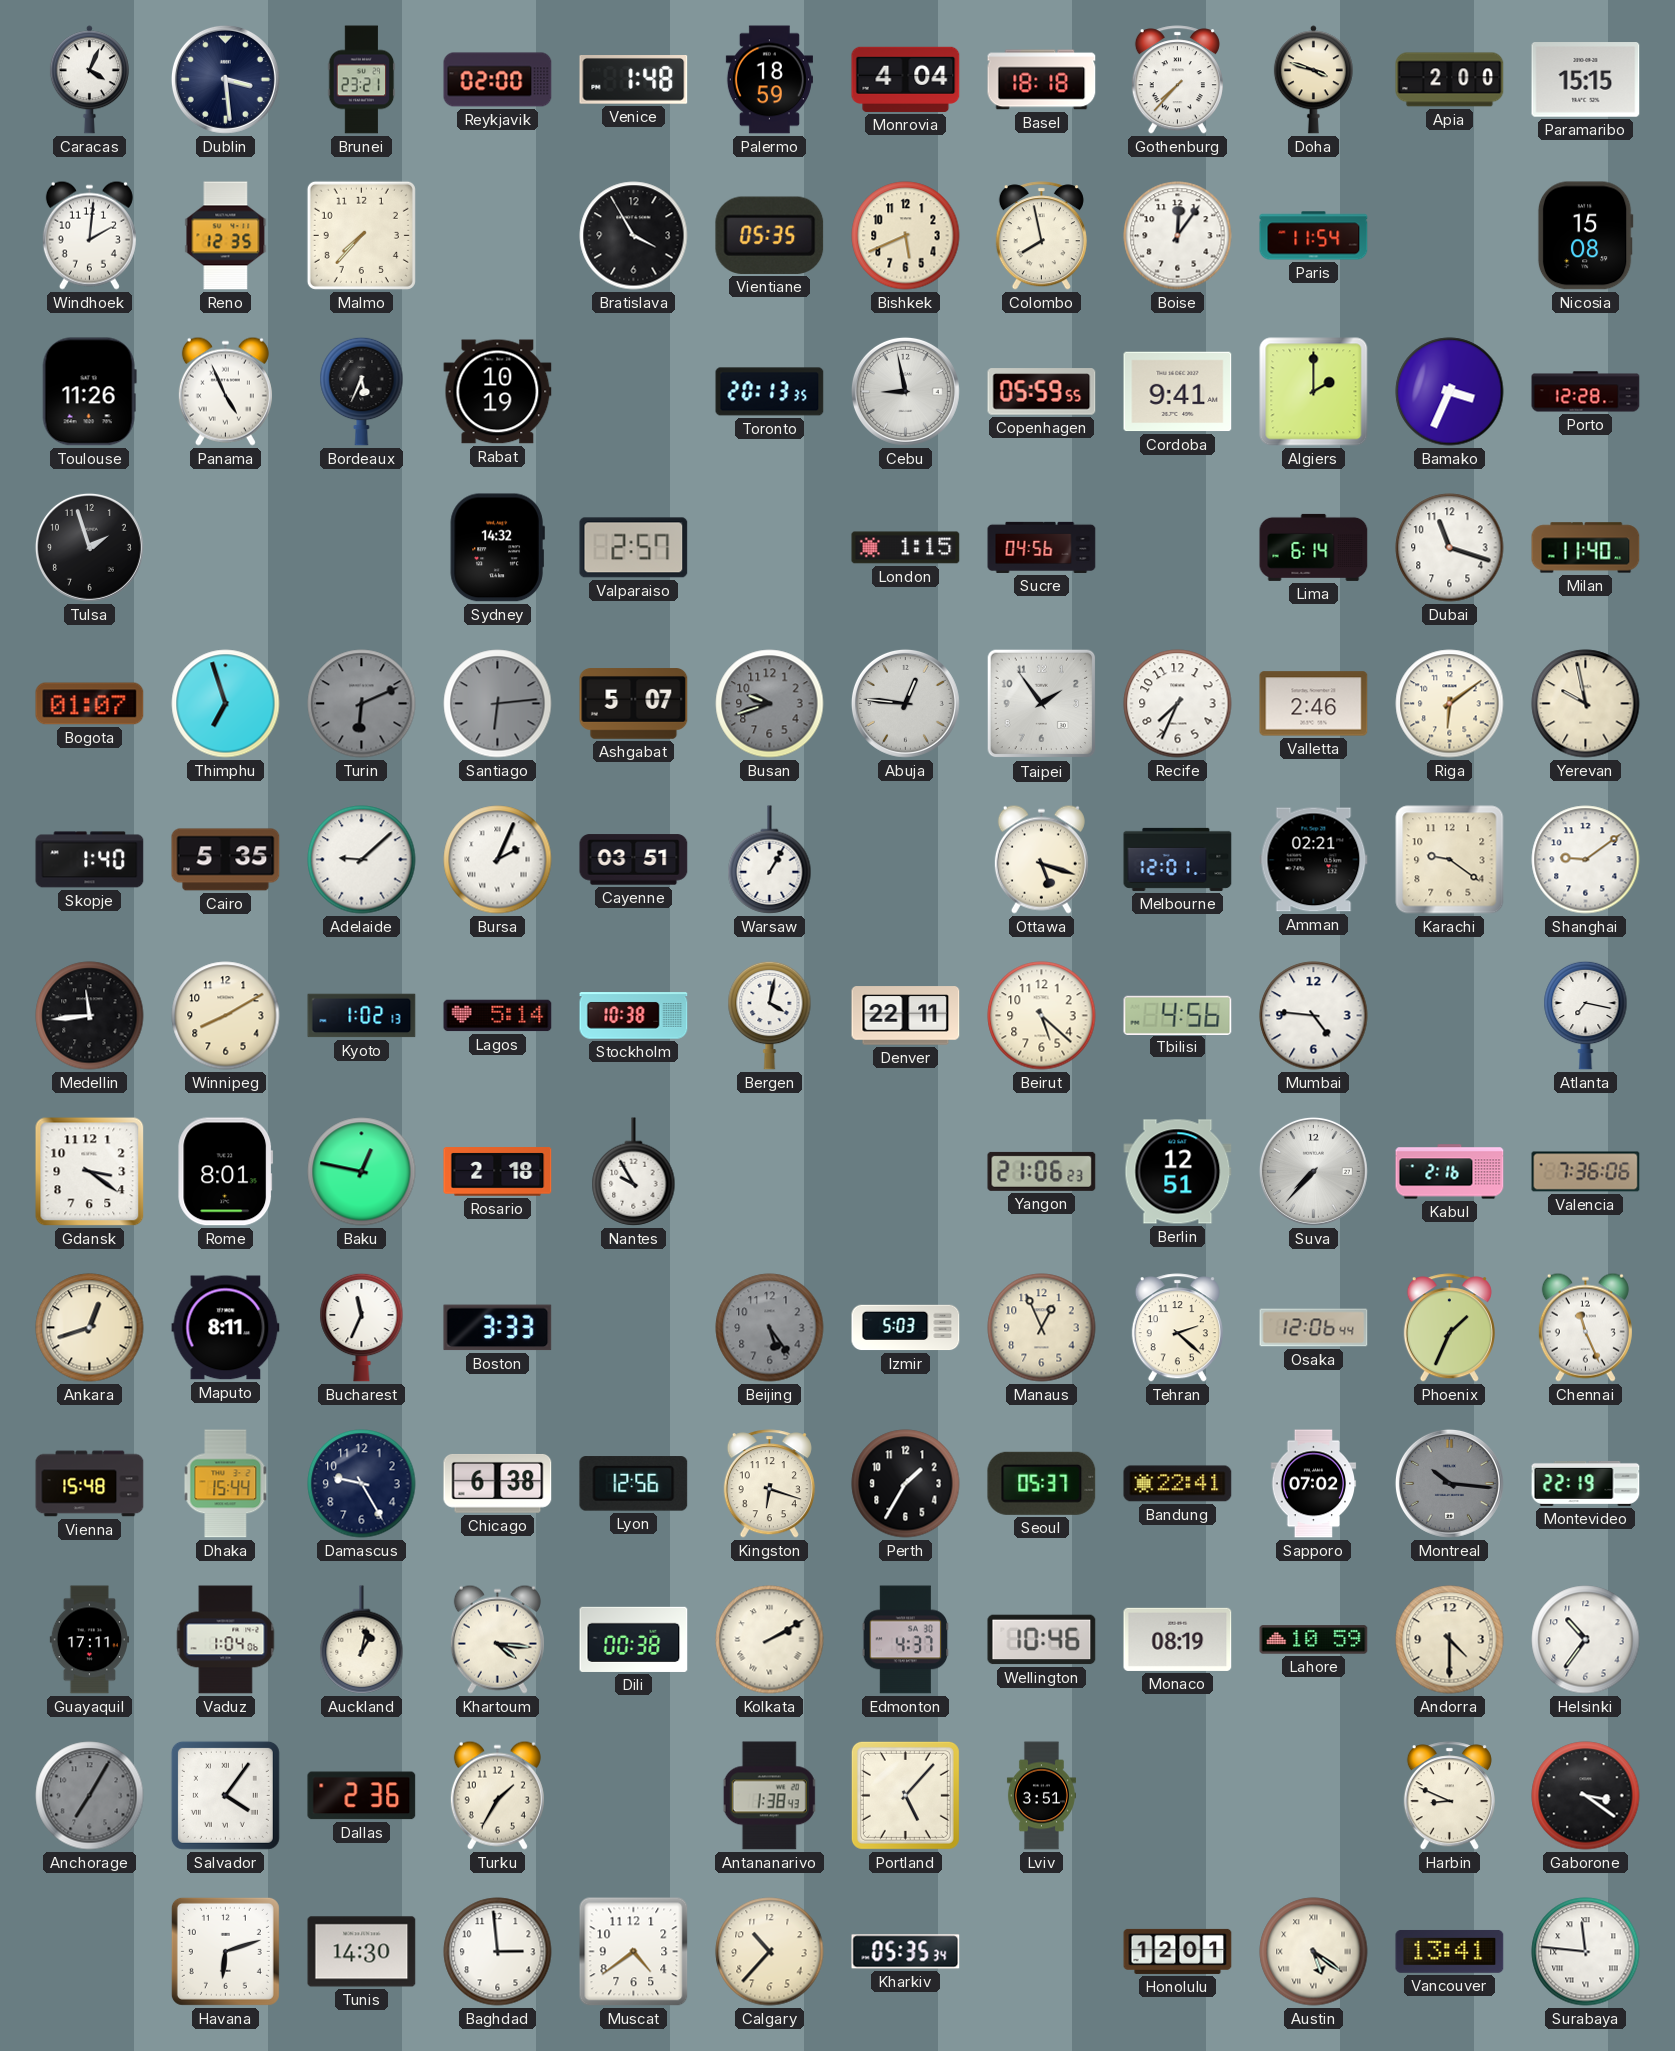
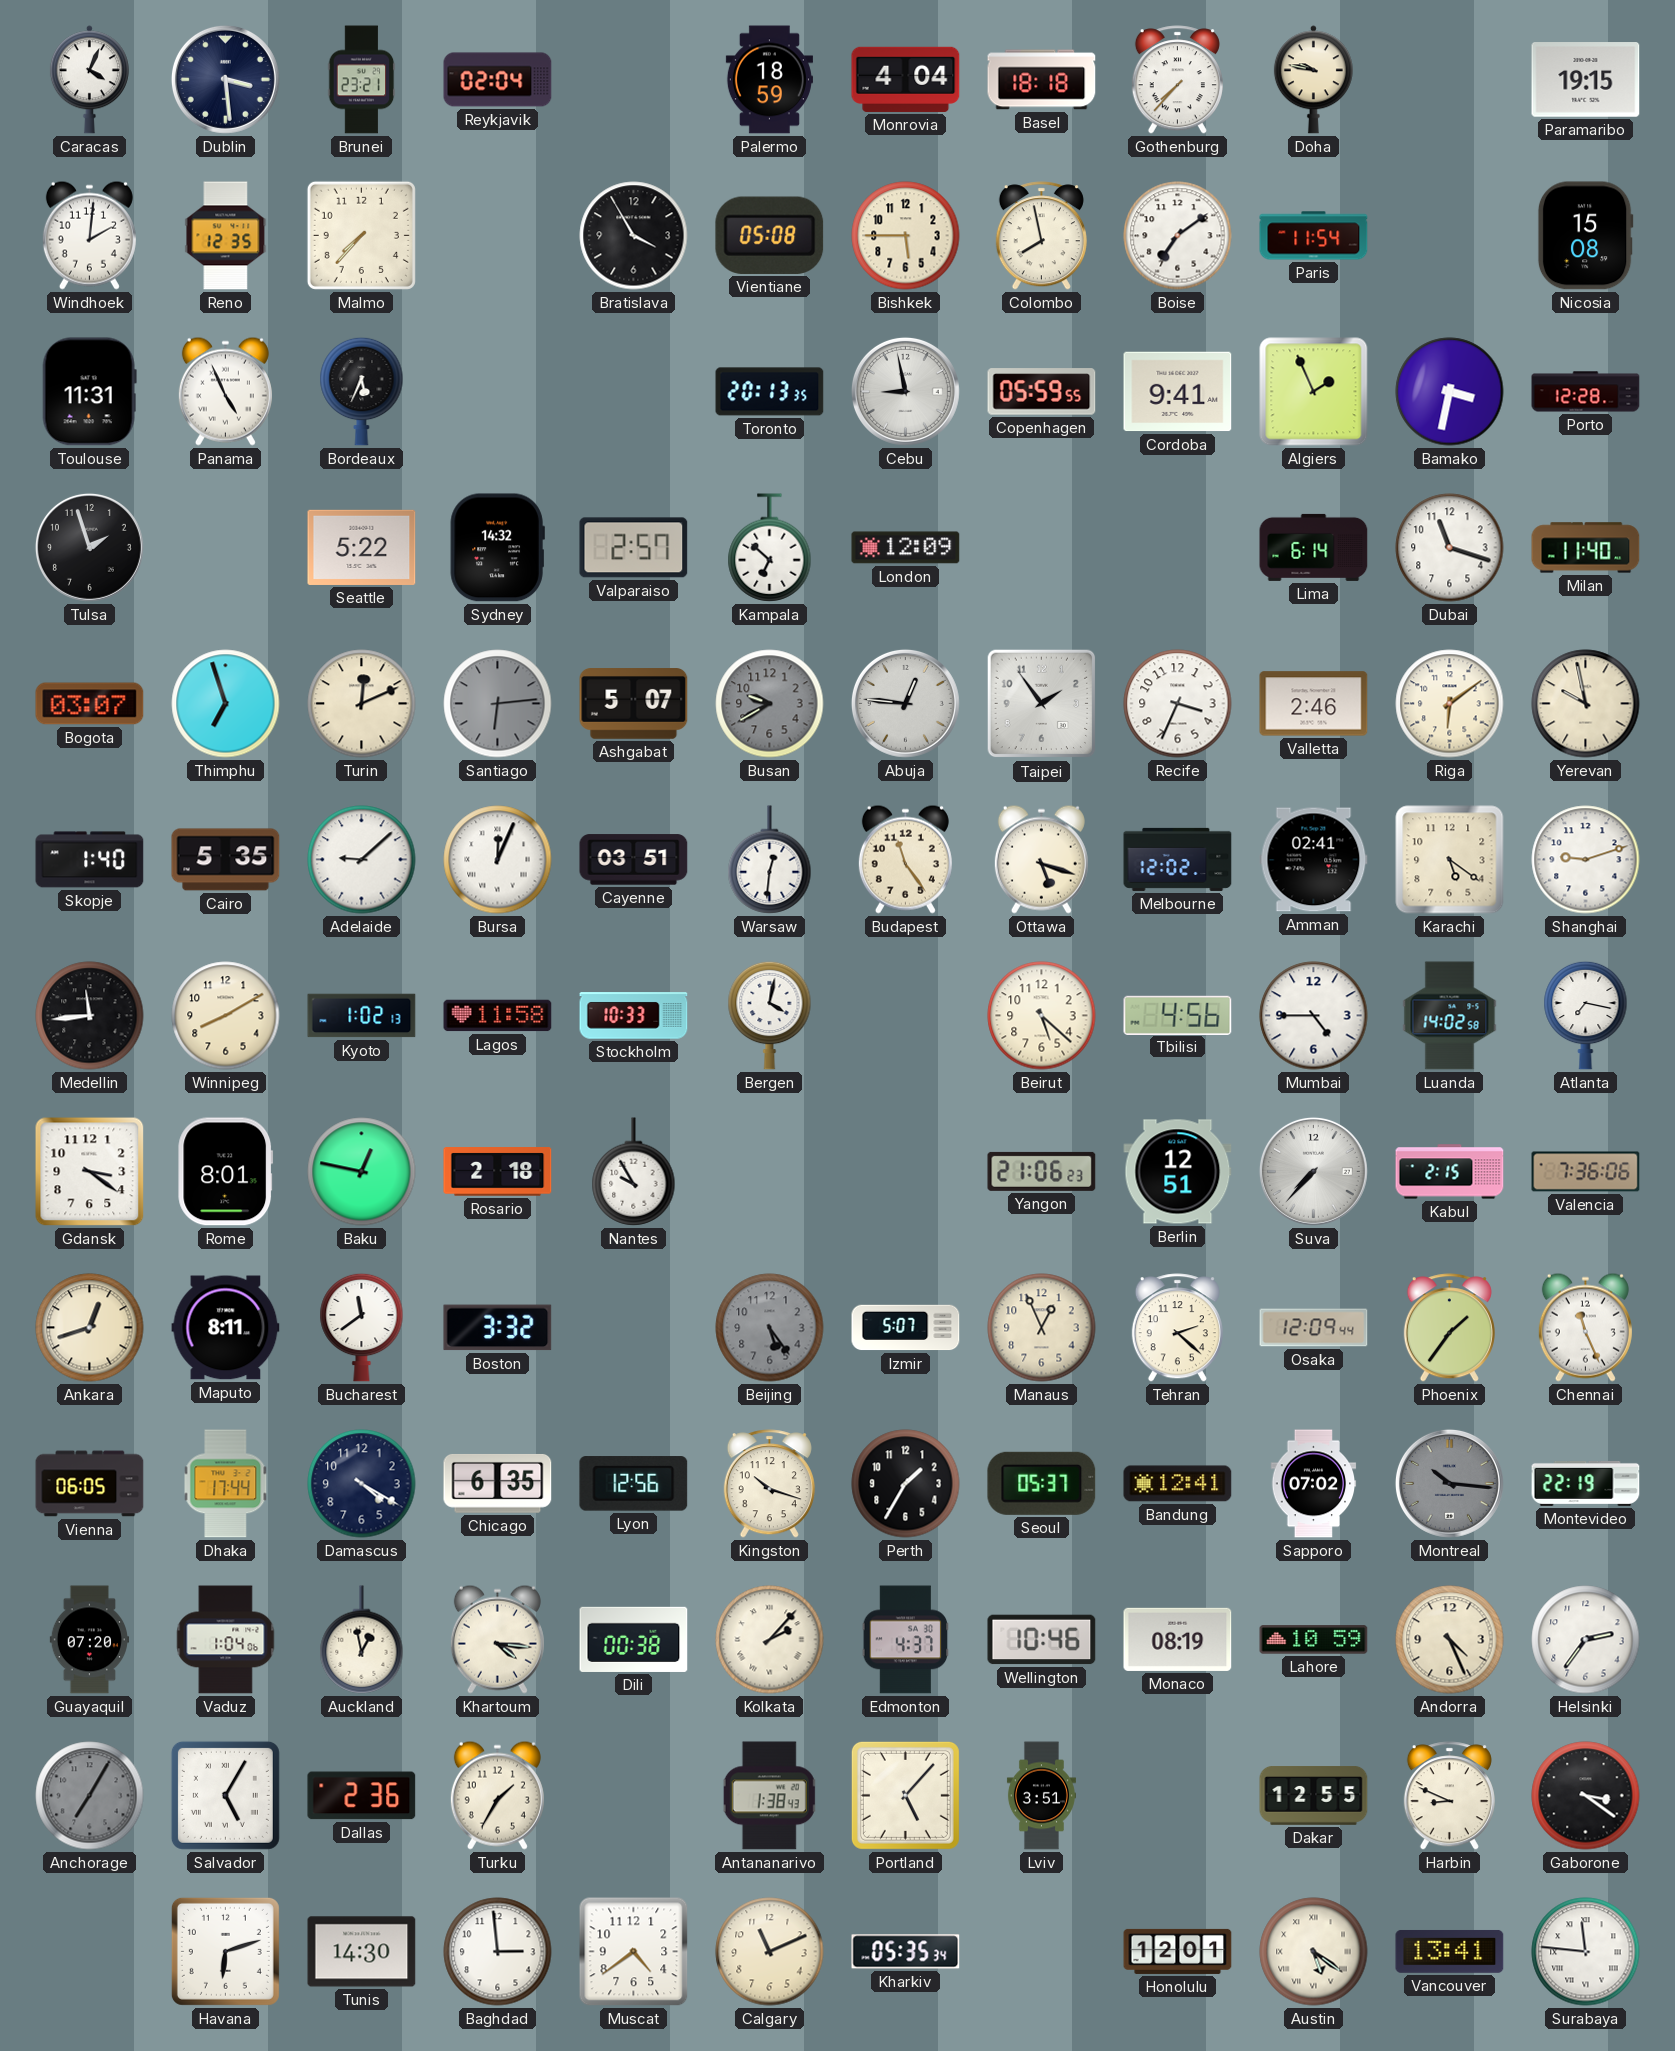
Reykjavik: 02:00 -> 02:04 (498, 80)
Venice: 1:48 -> none (634, 80)
Doha: 3:48 -> 9:47 (1313, 80)
Apia: 2:00 -> none (1450, 80)
Paramaribo: 15:15 -> 19:15 (1586, 80)
Vientiane: 05:35 -> 05:08 (770, 235)
Bishkek: 5:41 -> 5:45 (906, 236)
Boise: 12:06 -> 7:09 (1178, 236)
Toulouse: 11:26 -> 11:31 (89, 392)
Rabat: 10:19 -> none (498, 392)
Algiers: 2:00 -> 1:56 (1314, 392)
Bamako: 3:34 -> 3:32 (1450, 392)
Seattle: none -> 5:22 (362, 547)
Kampala: none -> 6:52 (770, 548)
London: 1:15 -> 12:09 (906, 548)
Sucre: 04:56 -> none (1042, 547)
Bogota: 01:07 -> 03:07 (90, 704)
Turin: 6:11 -> 12:11 (362, 704)
Turin dial: grey -> cream (362, 704)
Busan: 9:42 -> 9:40 (770, 704)
Recife: 7:34 -> 3:34 (1178, 704)
Bursa: 2:04 -> 12:04 (498, 860)
Warsaw: 1:05 -> 12:31 (770, 860)
Budapest: none -> 11:24 (905, 859)
Melbourne: 12:01 -> 12:02 (1178, 859)
Amman: 02:21 -> 02:41 (1314, 860)
Karachi: 9:21 -> 5:21 (1450, 860)
Shanghai: 9:09 -> 9:12 (1586, 860)
Lagos: 5:14 -> 11:58 (498, 1016)
Stockholm: 10:38 -> 10:33 (634, 1016)
Denver: 22:11 -> none (906, 1016)
Mumbai: 4:46 -> 4:45 (1314, 1016)
Luanda: none -> 14:02 (1450, 1016)
Kabul: 2:16 -> 2:15 (1450, 1172)
Bucharest: 11:34 -> 11:39 (362, 1327)
Boston: 3:33 -> 3:32 (498, 1328)
Izmir: 5:03 -> 5:07 (906, 1328)
Osaka: 12:06 -> 12:09 (1314, 1328)
Phoenix: 1:34 -> 1:36 (1449, 1328)
Vienna: 15:48 -> 06:05 (90, 1484)
Dhaka: 15:44 -> 17:44 (226, 1484)
Damascus: 9:25 -> 4:20 (362, 1484)
Chicago: 6:38 -> 6:35 (498, 1483)
Kingston: 6:18 -> 10:18 (769, 1484)
Bandung: 22:41 -> 12:41 (1178, 1484)
Guayaquil: 17:11 -> 07:20 (89, 1640)
Auckland: 1:02 -> 12:58 (362, 1640)
Kolkata: 2:10 -> 2:07 (770, 1640)
Andorra: 4:30 -> 4:26 (1450, 1640)
Helsinki: 10:36 -> 2:36 (1586, 1640)
Salvador: 4:06 -> 5:05 (225, 1795)
Dakar: none -> 12:55 (1314, 1796)
Calgary: 10:37 -> 11:11 (770, 1952)
